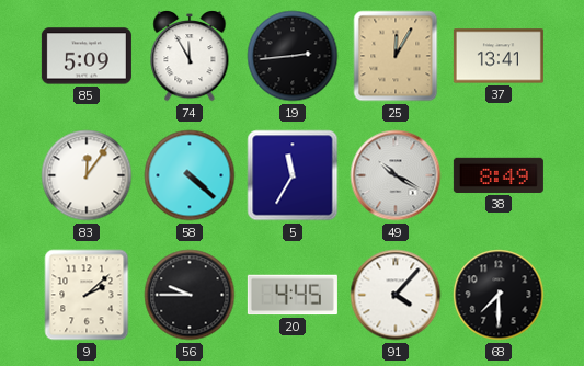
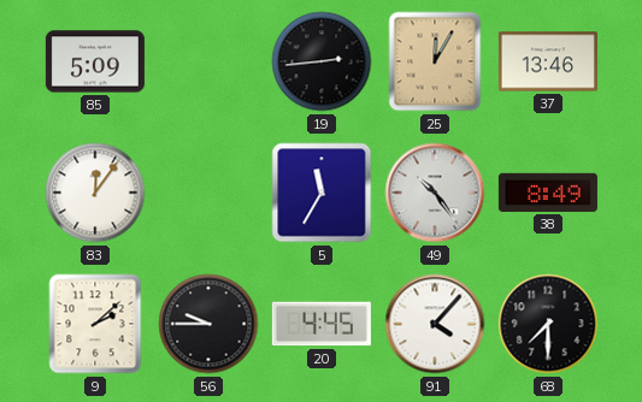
74: 11:55 -> none (190, 57)
37: 13:41 -> 13:46 (548, 61)
58: 4:22 -> none (190, 175)
49: 10:20 -> 10:24 (435, 193)
